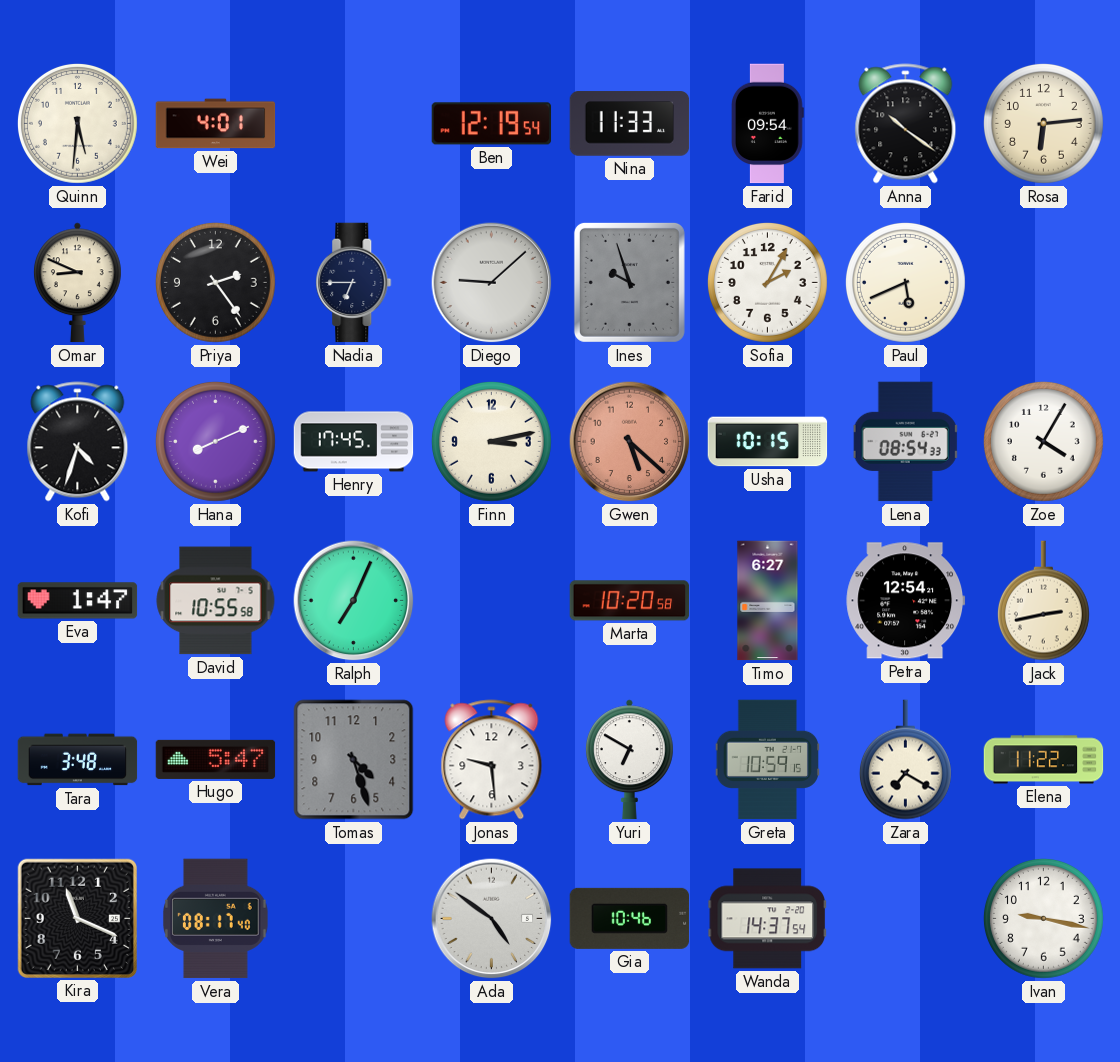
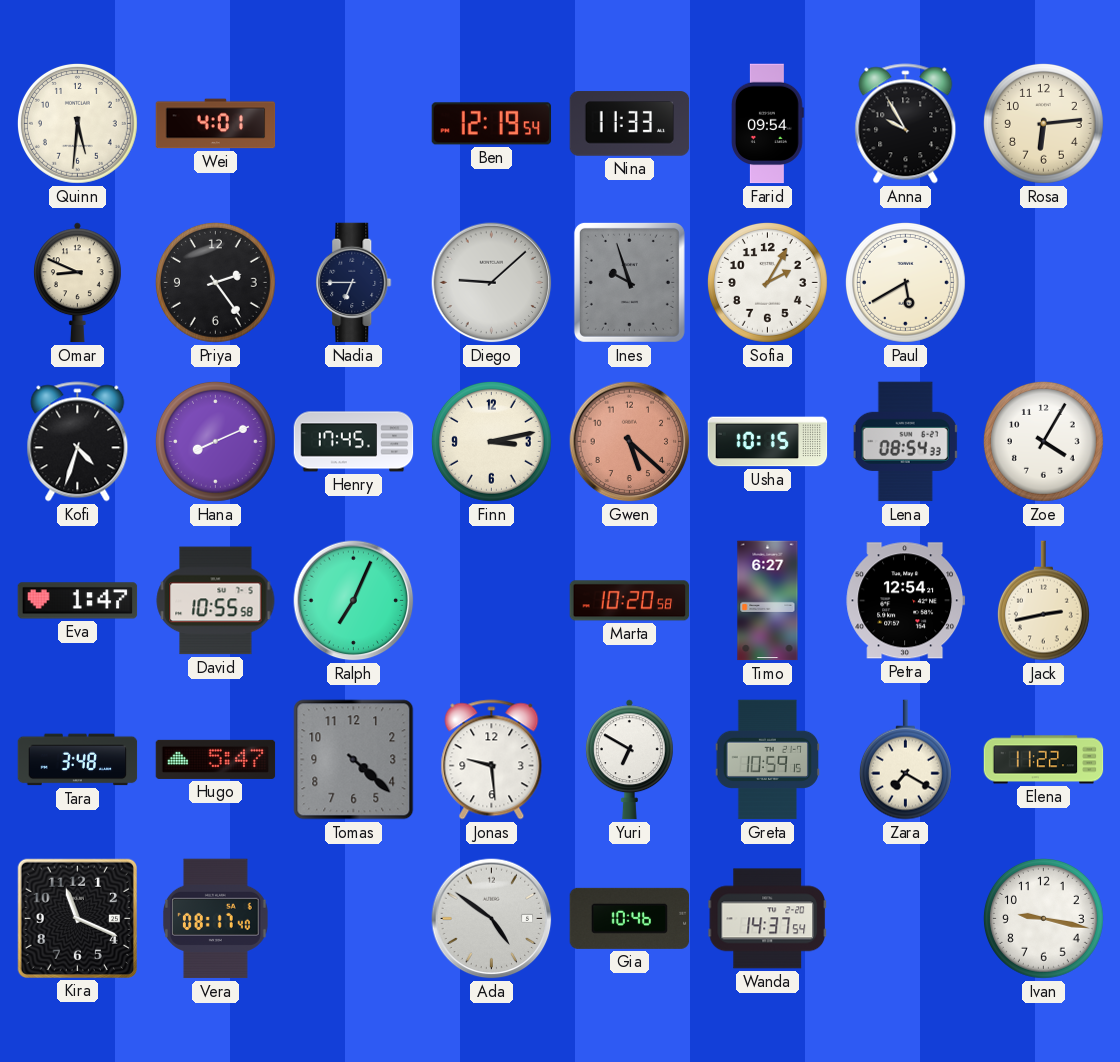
Anna: 10:21 -> 9:55 (906, 124)
Paul: 5:41 -> 5:40 (905, 282)
Tomas: 4:27 -> 4:22 (354, 760)
